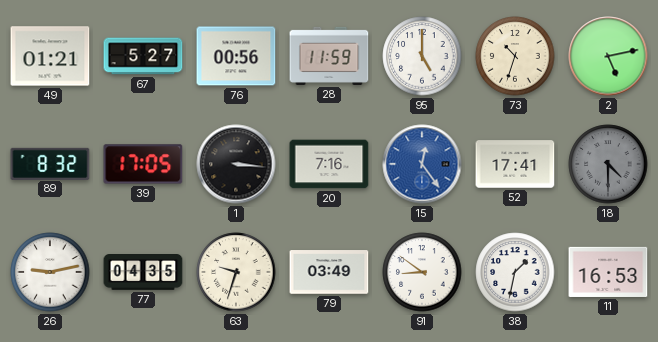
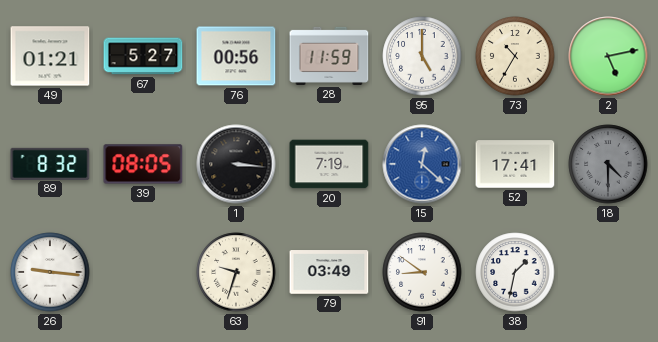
73: 10:33 -> 10:35 (515, 56)
39: 17:05 -> 08:05 (143, 164)
20: 7:16 -> 7:19 (329, 164)
15: 12:24 -> 12:22 (422, 164)
26: 9:13 -> 9:16 (50, 272)
77: 04:35 -> none (143, 273)
11: 16:53 -> none (608, 272)
